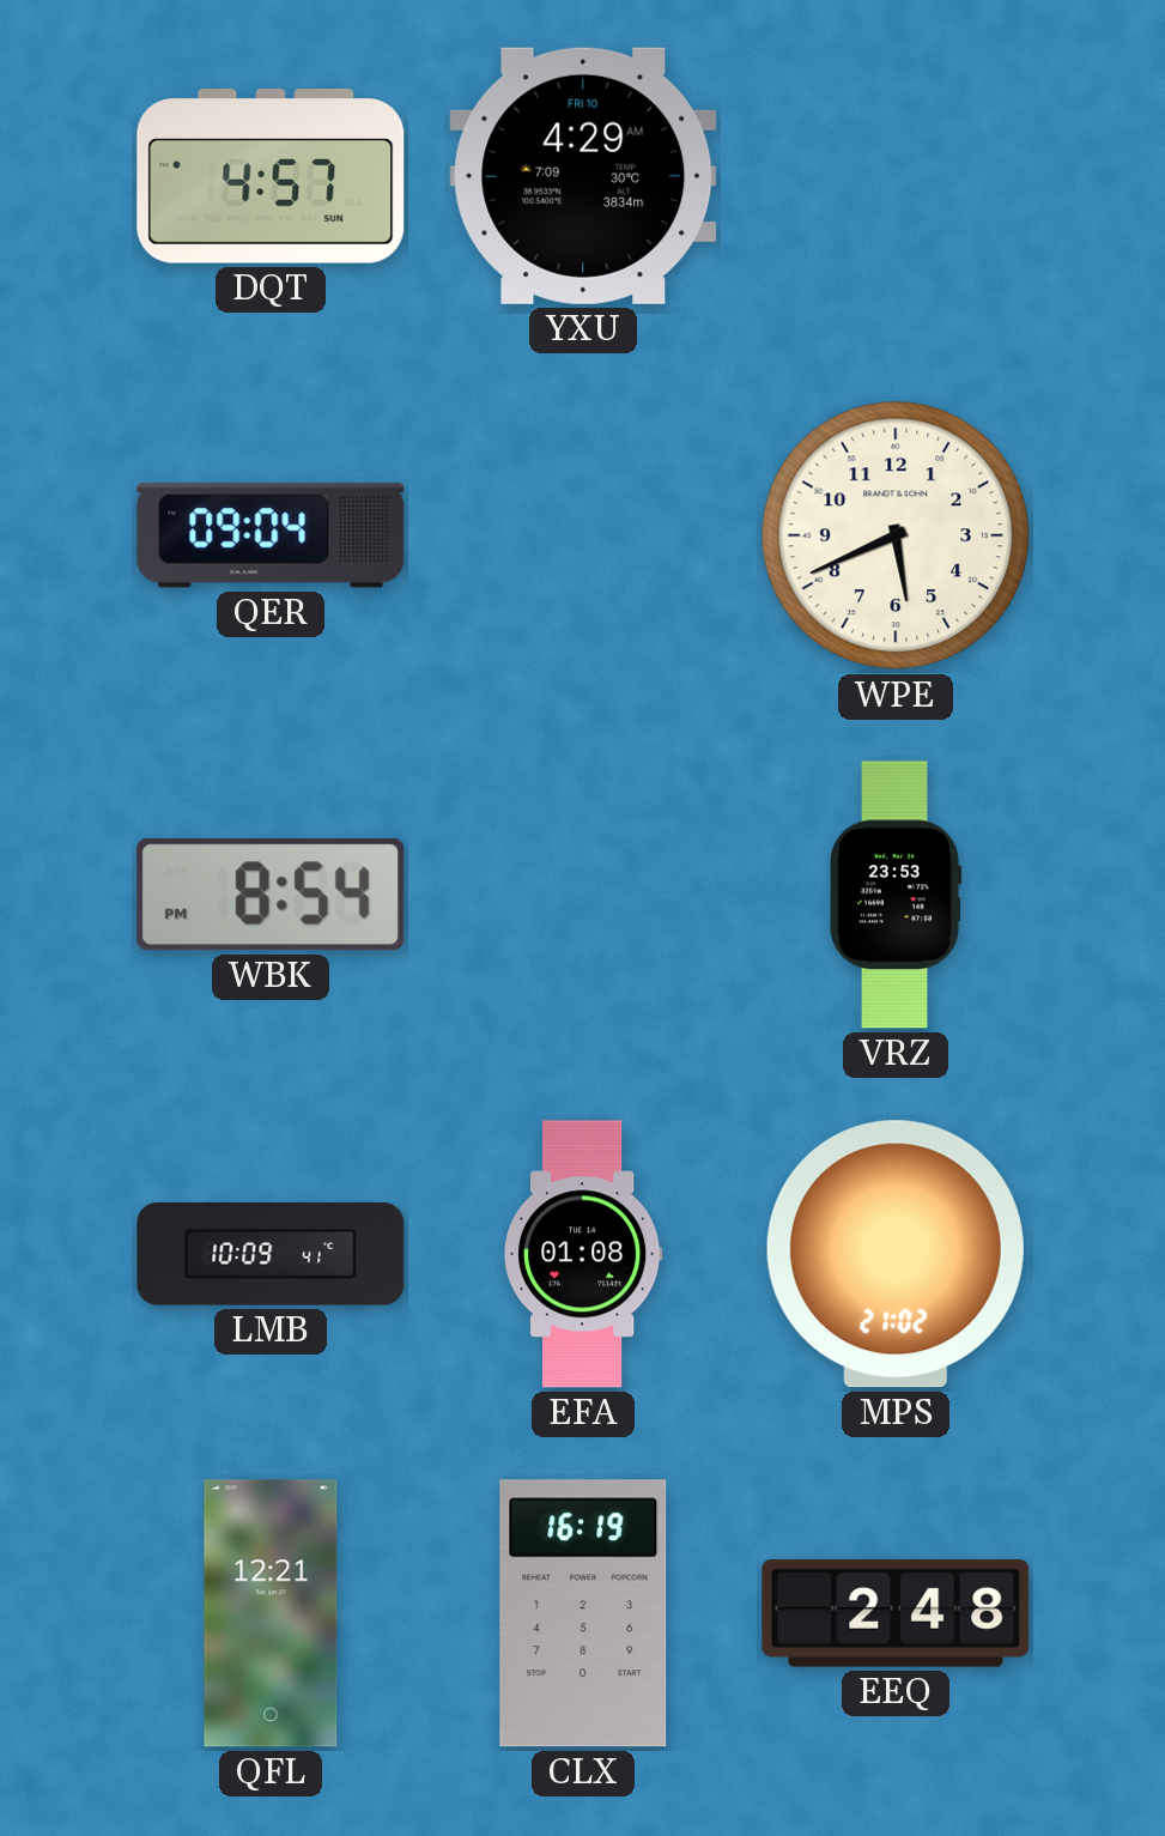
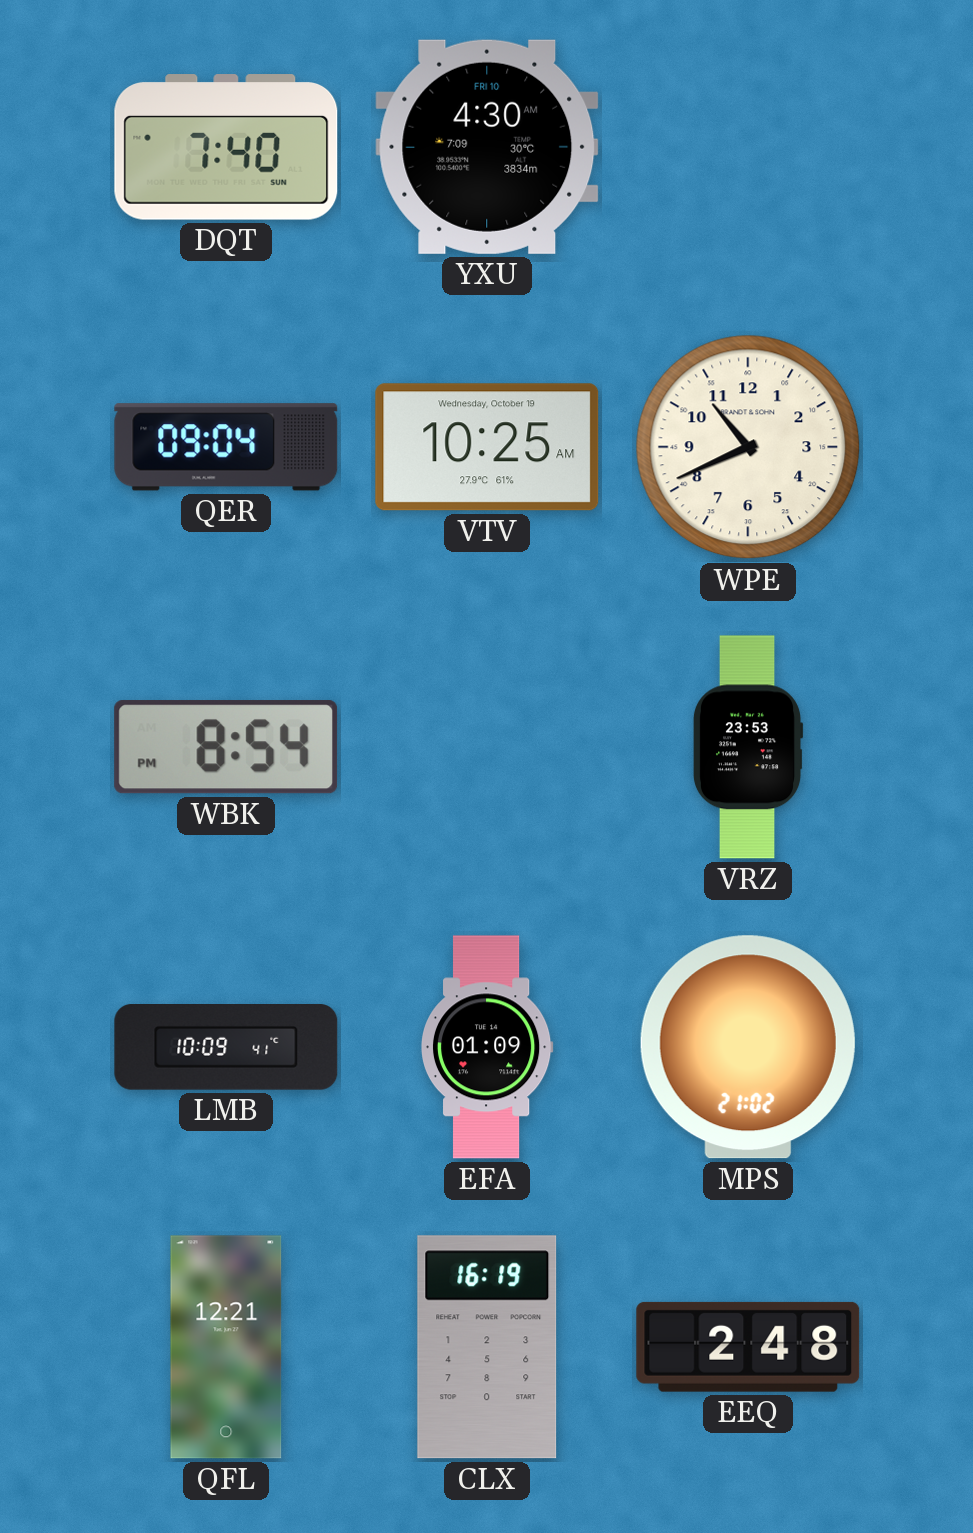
DQT: 4:57 -> 7:40 (226, 147)
YXU: 4:29 -> 4:30 (487, 147)
VTV: none -> 10:25 (487, 447)
WPE: 5:41 -> 10:41 (748, 447)
EFA: 01:08 -> 01:09 (487, 1047)
